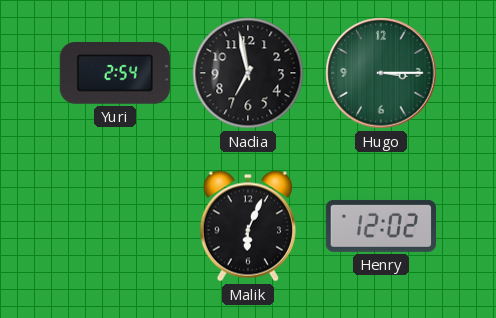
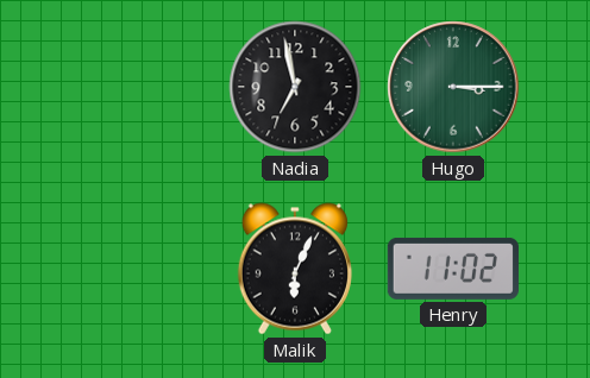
Yuri: 2:54 -> none (115, 74)
Henry: 12:02 -> 11:02 (452, 269)
